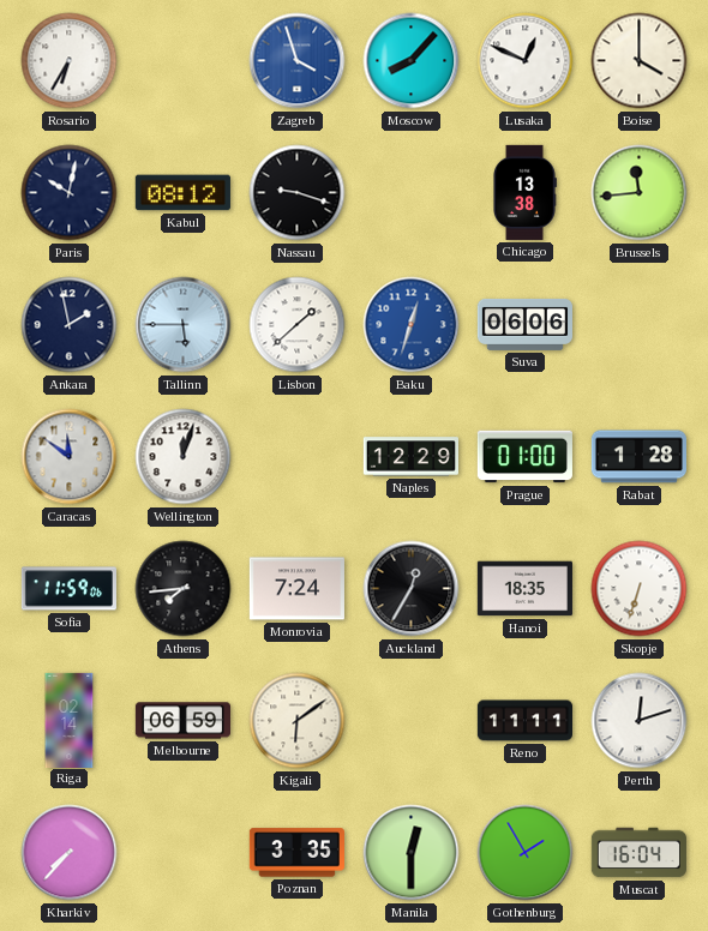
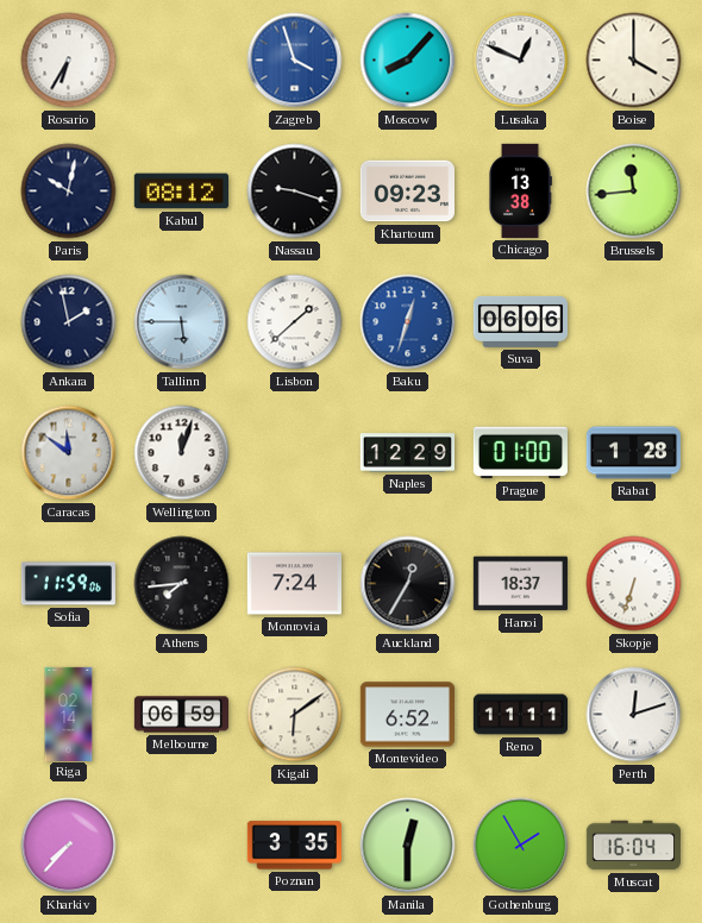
Khartoum: none -> 09:23 (407, 191)
Hanoi: 18:35 -> 18:37 (520, 584)
Montevideo: none -> 6:52 (407, 715)
